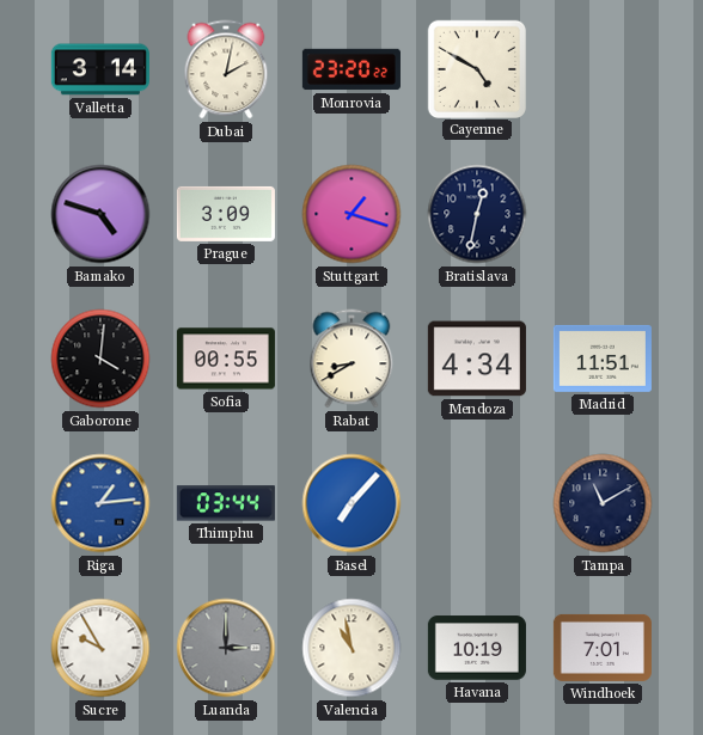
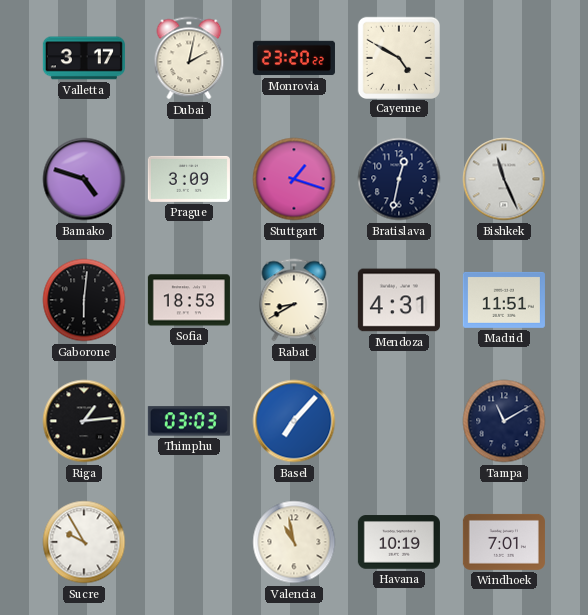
Valletta: 3:14 -> 3:17 (84, 58)
Bishkek: none -> 11:26 (504, 179)
Gaborone: 4:01 -> 6:01 (84, 300)
Sofia: 00:55 -> 18:53 (189, 300)
Mendoza: 4:34 -> 4:31 (399, 300)
Riga dial: blue -> black (84, 421)
Thimphu: 03:44 -> 03:03 (189, 421)
Luanda: 3:00 -> none (226, 648)
